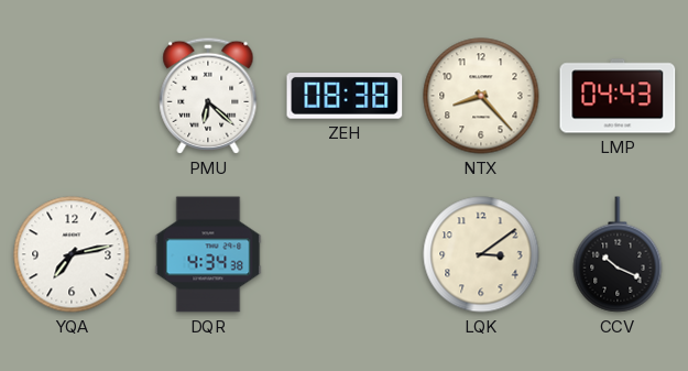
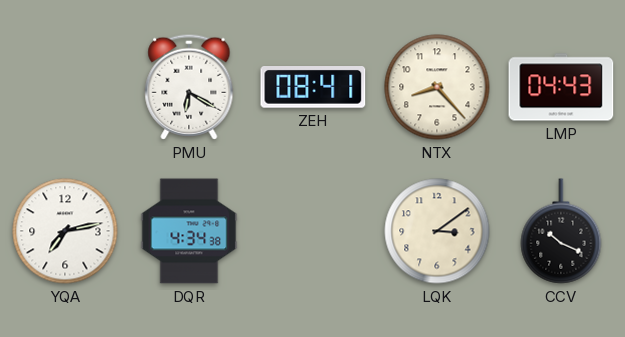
PMU: 6:22 -> 6:20 (189, 87)
ZEH: 08:38 -> 08:41 (313, 88)
